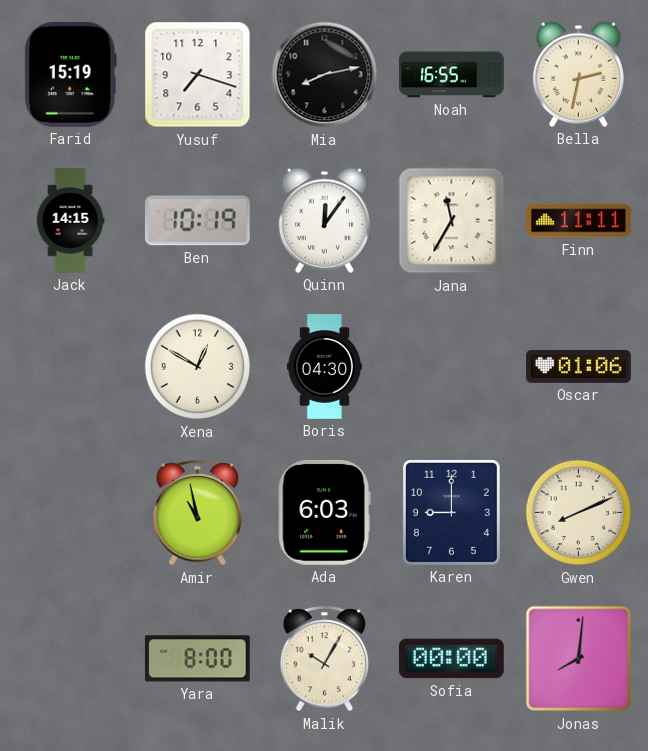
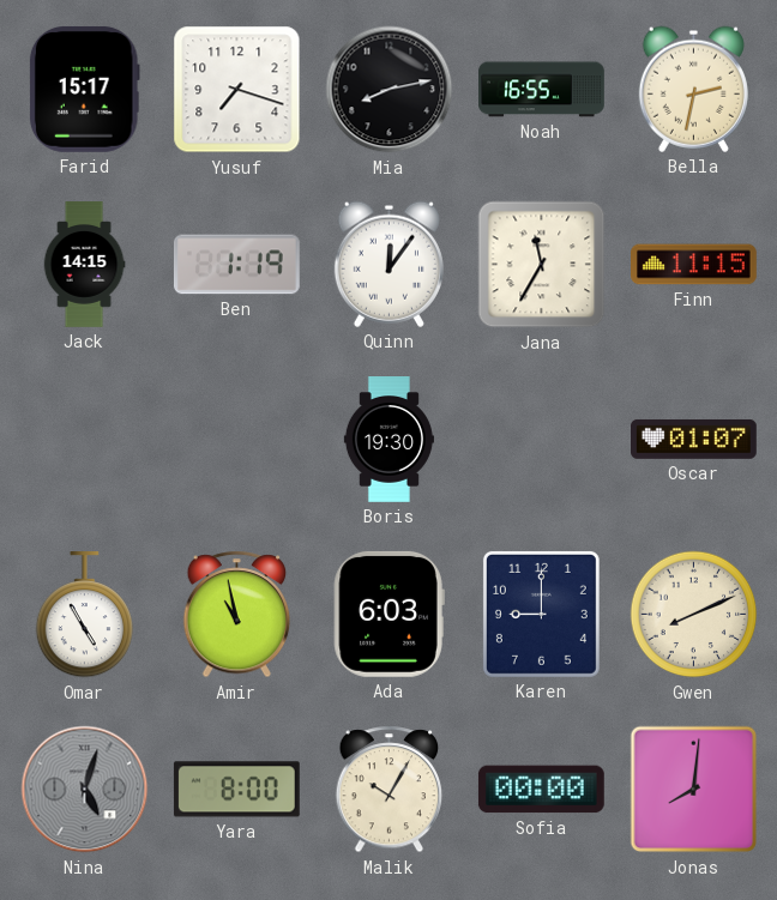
Farid: 15:19 -> 15:17 (84, 89)
Ben: 10:19 -> 1:19 (236, 265)
Finn: 11:11 -> 11:15 (694, 265)
Xena: 12:50 -> none (198, 367)
Boris: 04:30 -> 19:30 (389, 440)
Oscar: 01:06 -> 01:07 (694, 440)
Omar: none -> 4:55 (84, 615)
Nina: none -> 5:03 (85, 790)
